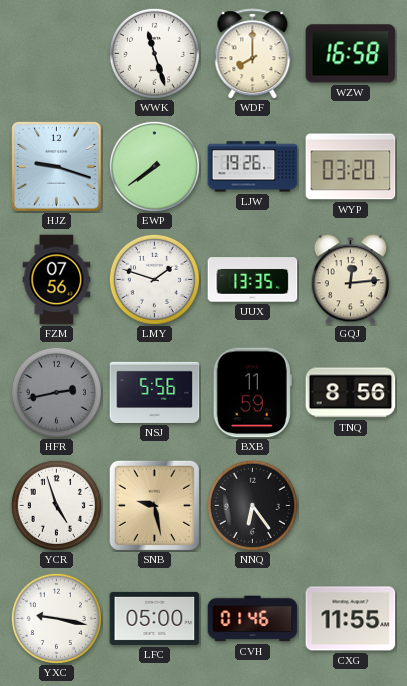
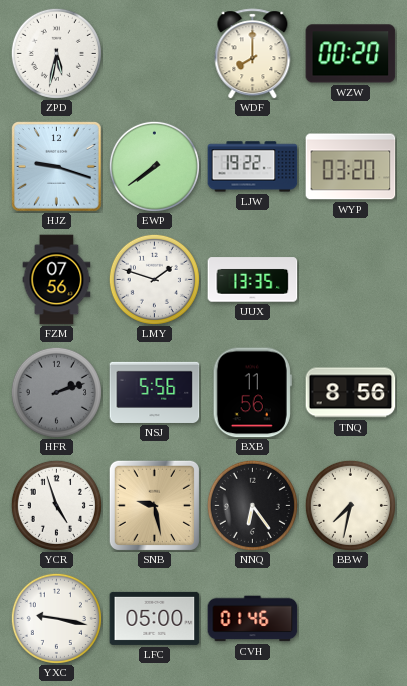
ZPD: none -> 5:32 (56, 53)
WWK: 11:27 -> none (154, 53)
WZW: 16:58 -> 00:20 (351, 54)
LJW: 19:26 -> 19:22 (253, 167)
GQJ: 12:14 -> none (350, 280)
HFR: 2:43 -> 2:12 (56, 392)
BXB: 11:59 -> 11:56 (252, 393)
BBW: none -> 7:32 (350, 505)
CXG: 11:55 -> none (351, 619)
